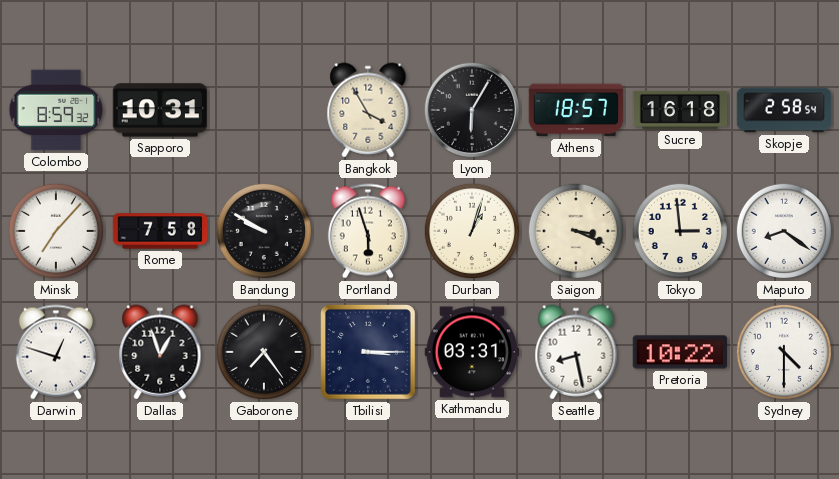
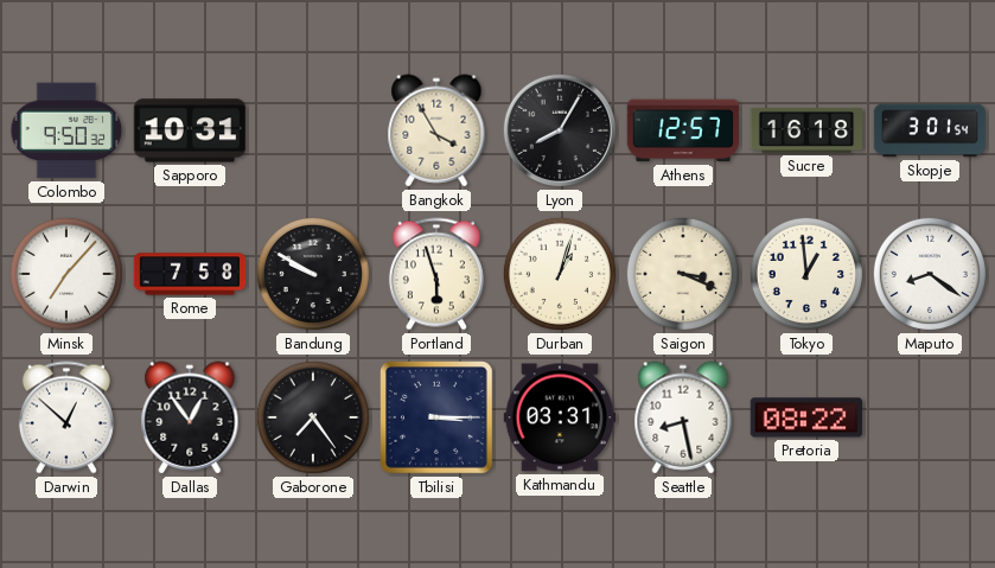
Colombo: 8:59 -> 9:50 (66, 130)
Lyon: 6:05 -> 8:05 (560, 130)
Athens: 18:57 -> 12:57 (683, 130)
Skopje: 2:58 -> 3:01 (930, 130)
Tokyo: 2:59 -> 12:59 (806, 274)
Darwin: 12:48 -> 12:52 (66, 417)
Dallas: 12:57 -> 12:54 (190, 417)
Pretoria: 10:22 -> 08:22 (806, 417)
Sydney: 4:30 -> none (784, 352)
